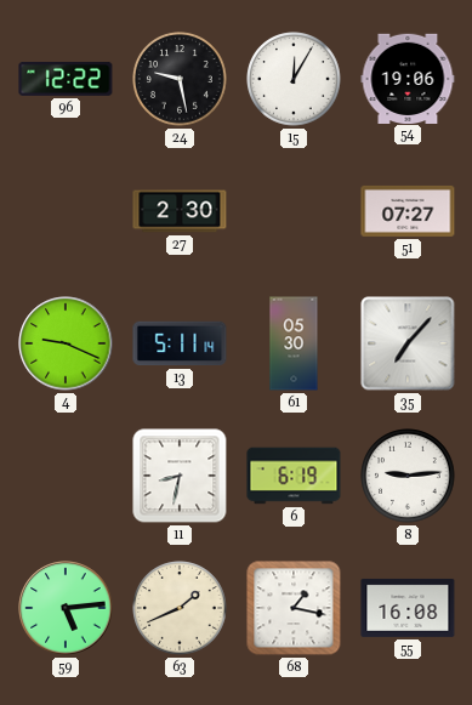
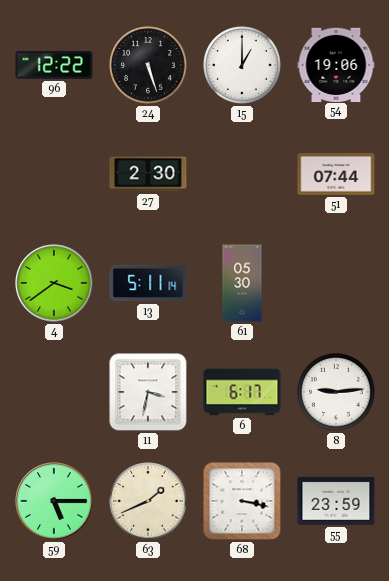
24: 9:28 -> 5:27 (148, 65)
15: 12:05 -> 1:00 (242, 65)
51: 07:27 -> 07:44 (336, 174)
4: 9:19 -> 3:39 (54, 283)
35: 7:07 -> none (408, 343)
11: 8:32 -> 3:32 (148, 392)
6: 6:19 -> 6:17 (242, 392)
59: 5:14 -> 5:15 (54, 501)
68: 1:17 -> 3:17 (242, 501)
55: 16:08 -> 23:59 (336, 501)
